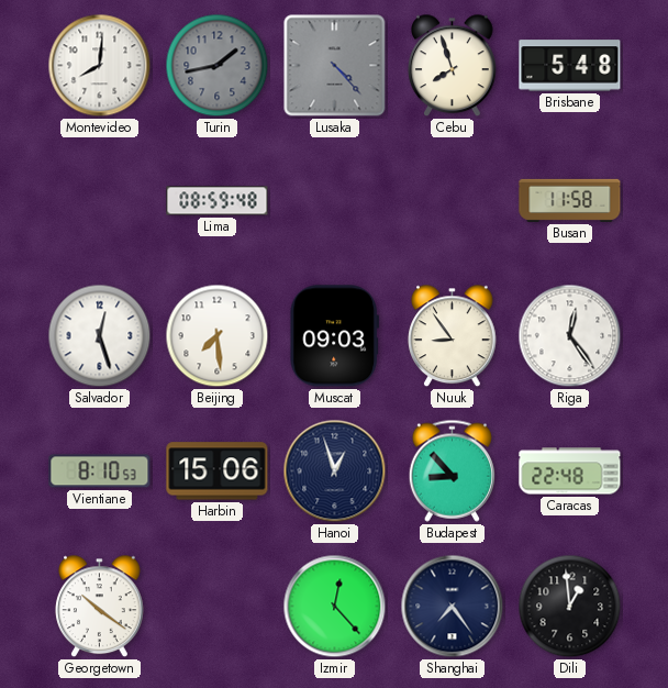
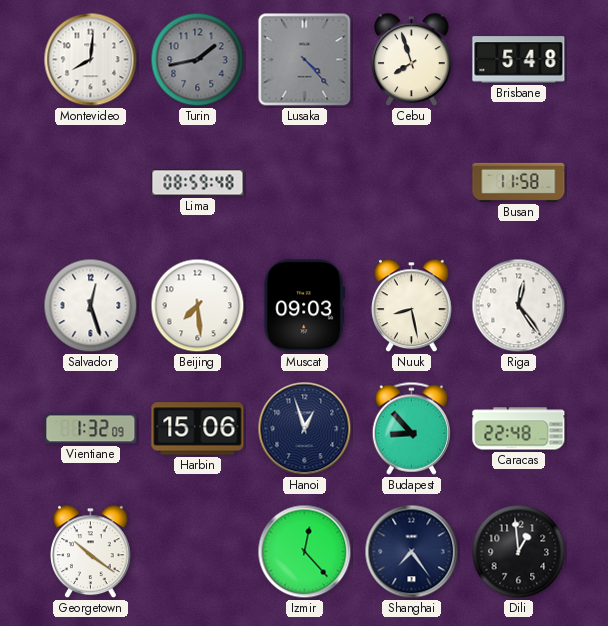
Nuuk: 8:54 -> 8:28 (412, 306)
Vientiane: 8:10 -> 1:32 (91, 429)
